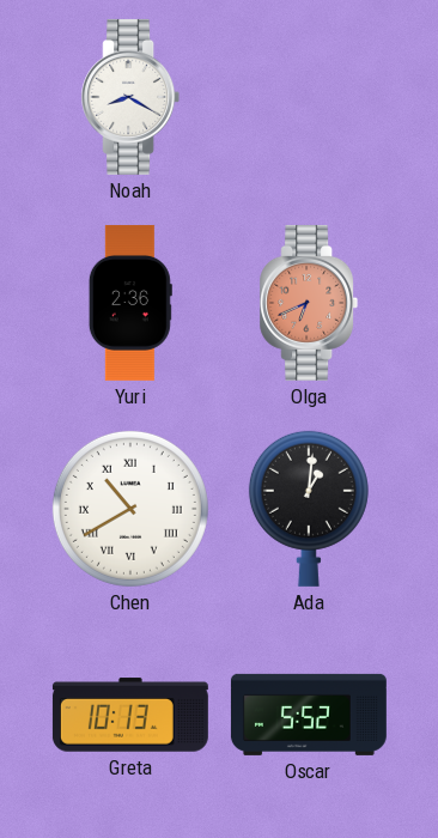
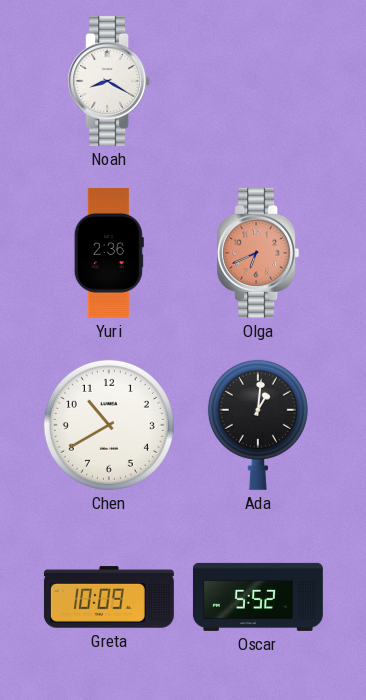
Chen numerals: Roman -> Arabic (109, 425)
Greta: 10:13 -> 10:09 (109, 597)
